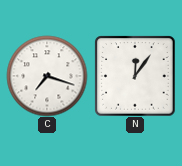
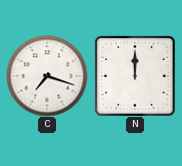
N: 12:06 -> 12:00 (135, 76)
